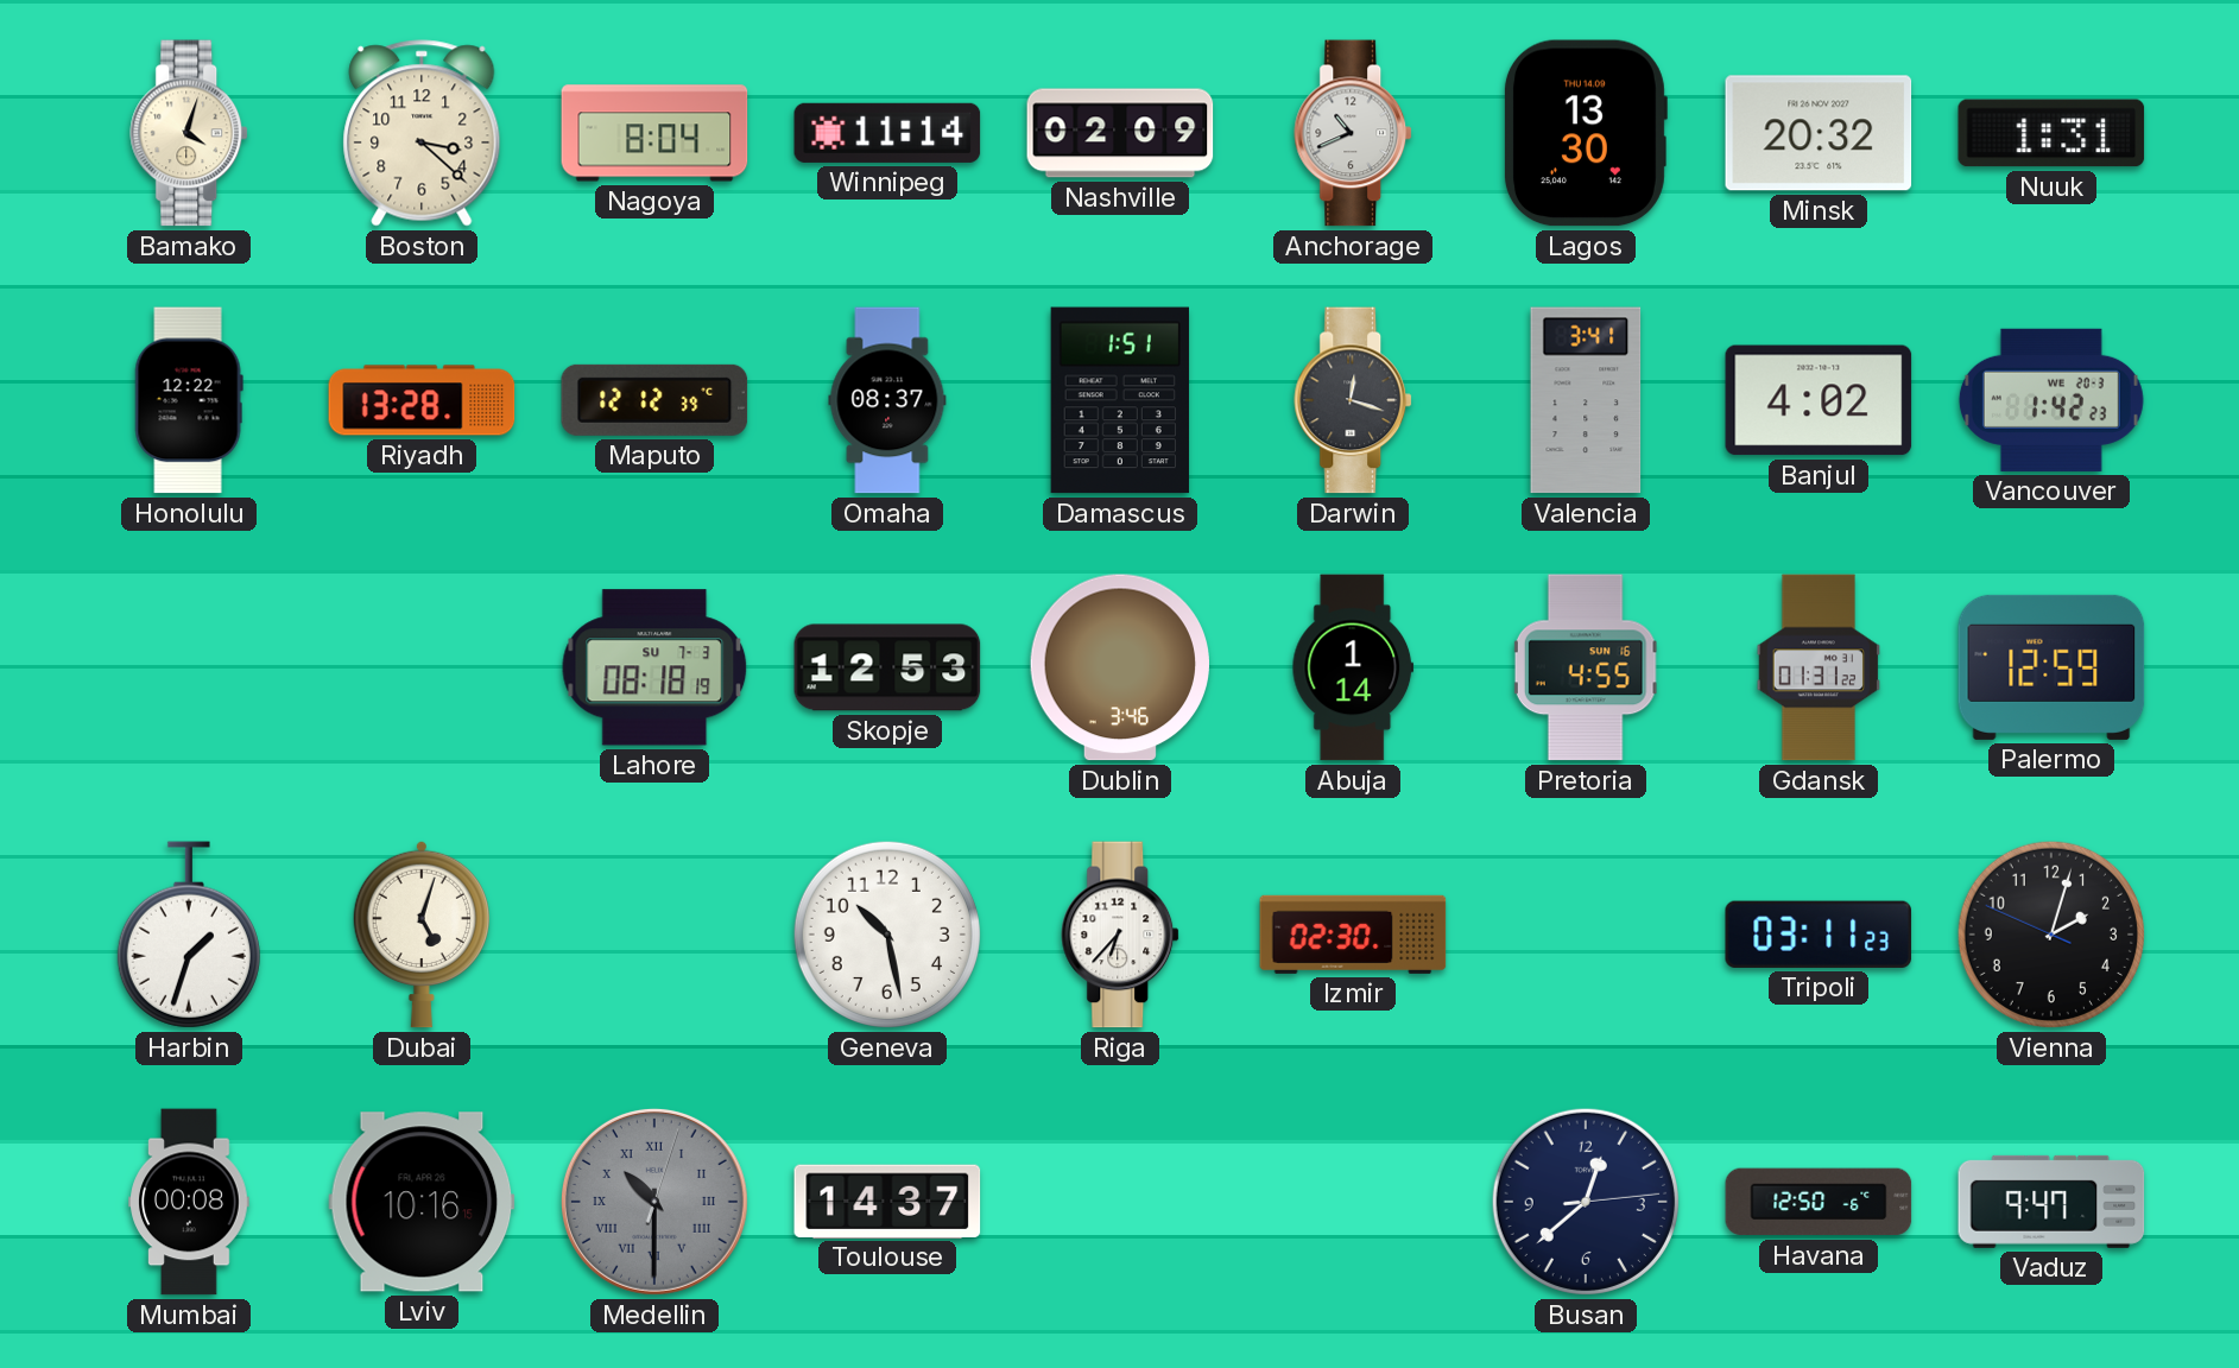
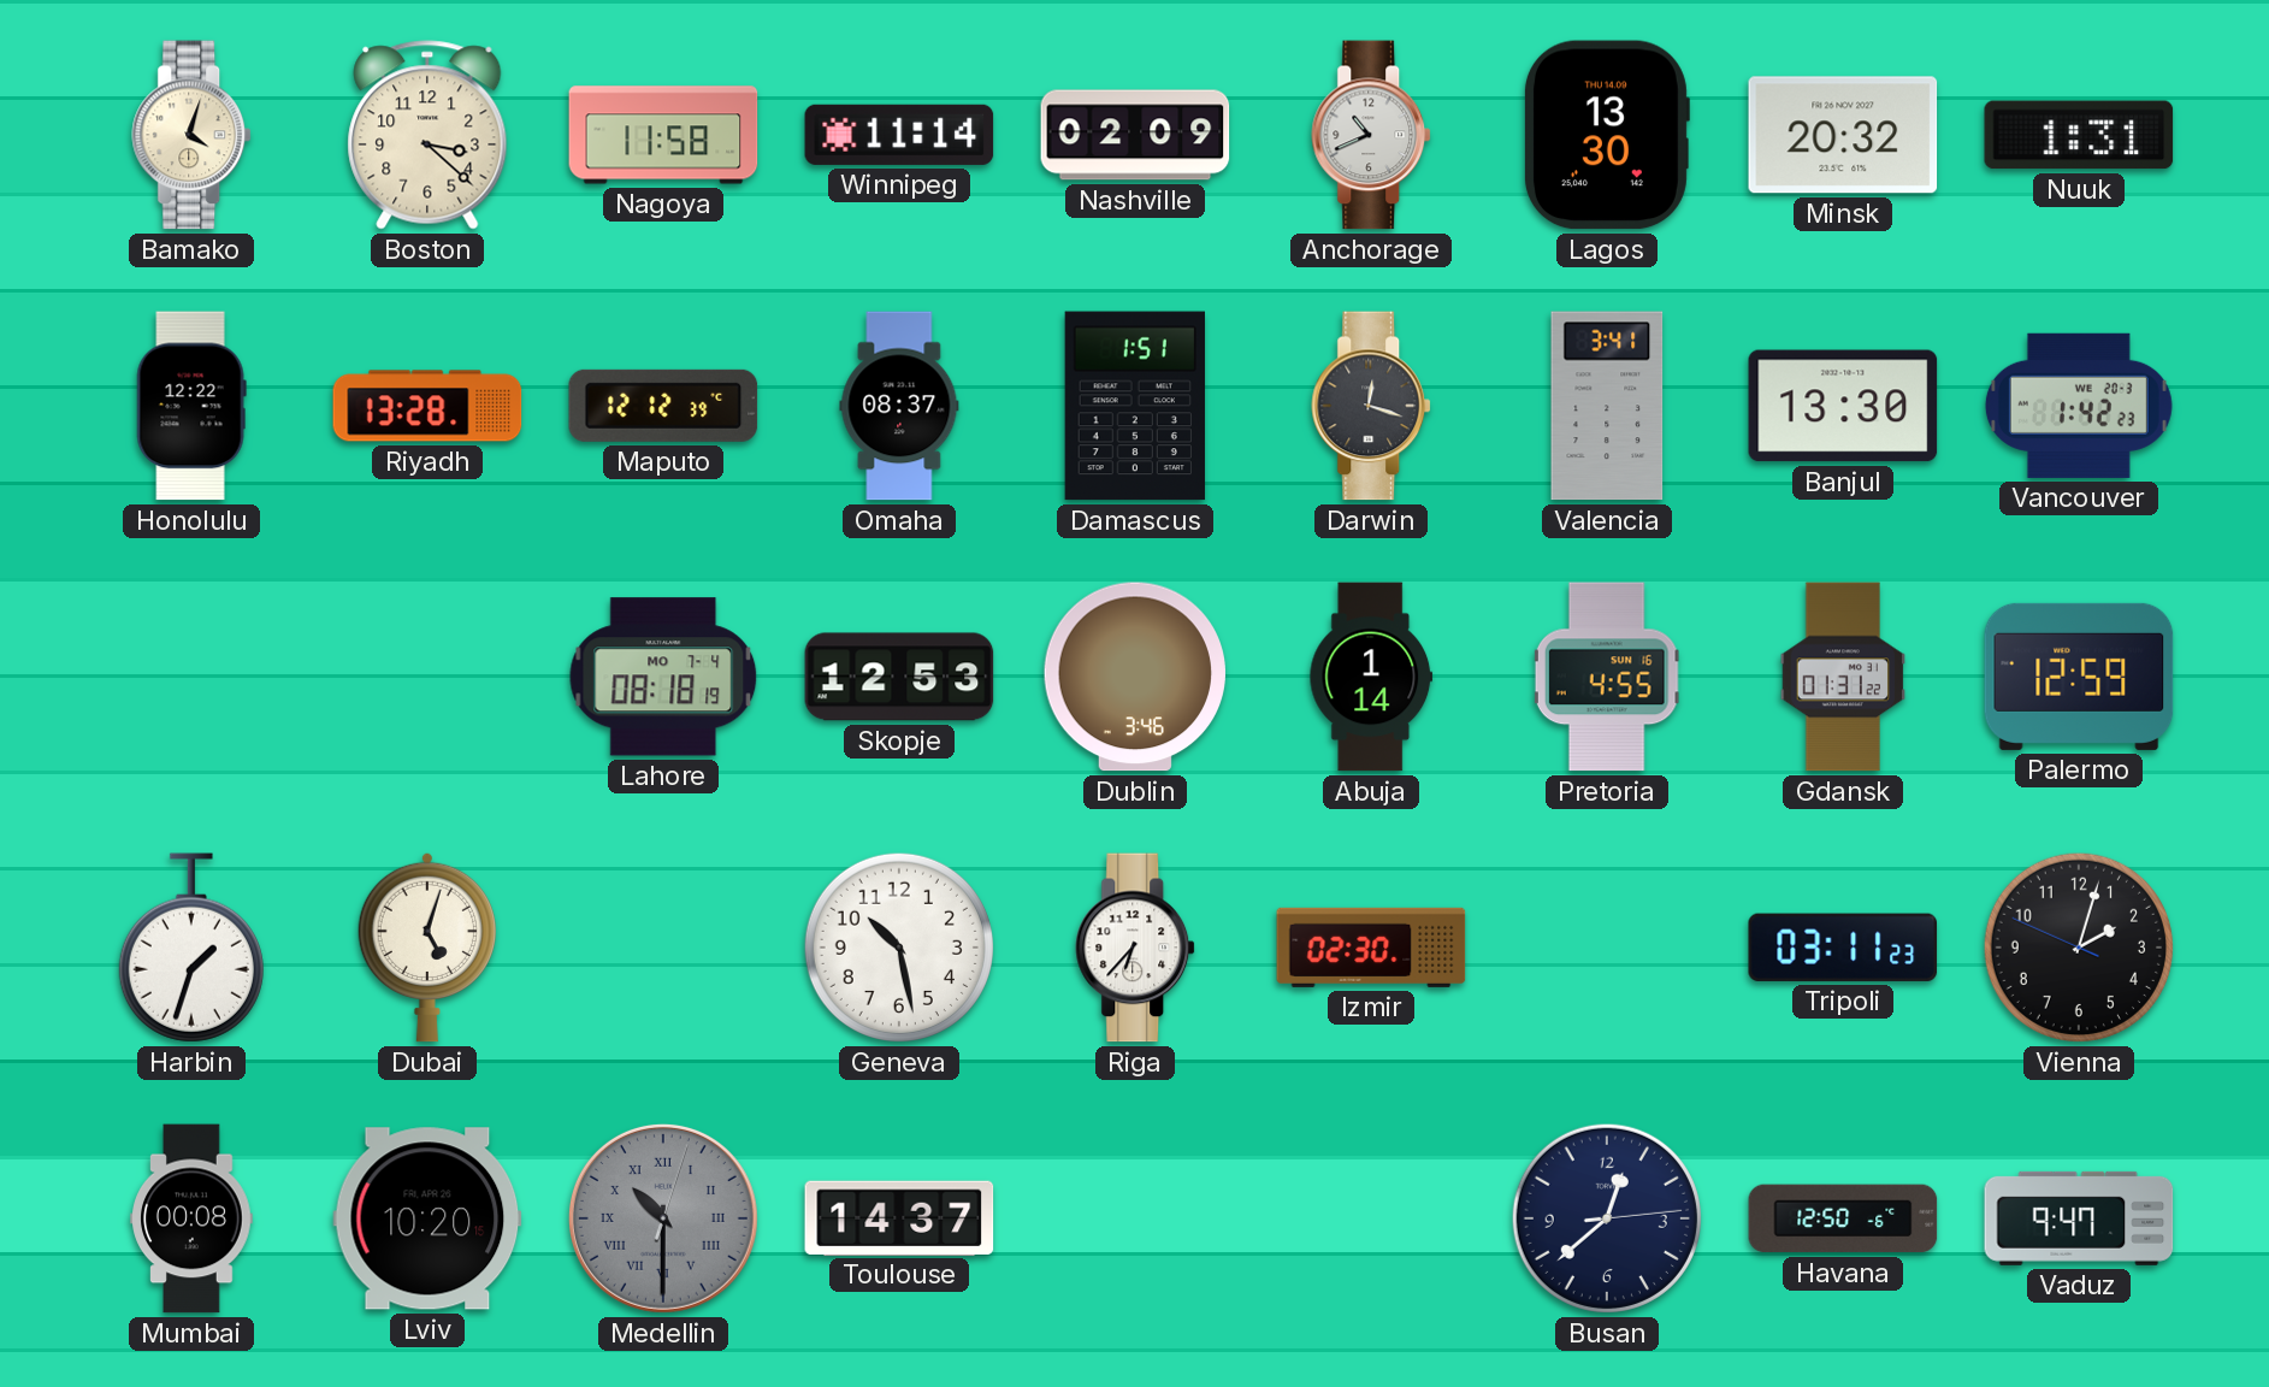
Nagoya: 8:04 -> 11:58 (663, 135)
Banjul: 4:02 -> 13:30 (1843, 406)
Lahore date: SU 7-3 -> MO 7-4 (663, 677)
Lviv: 10:16 -> 10:20 (427, 1218)
